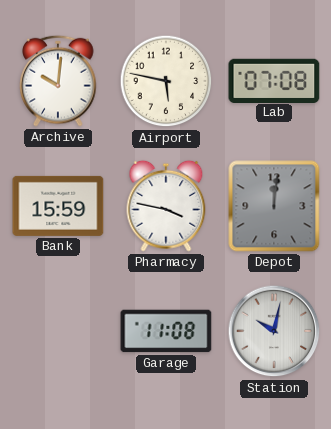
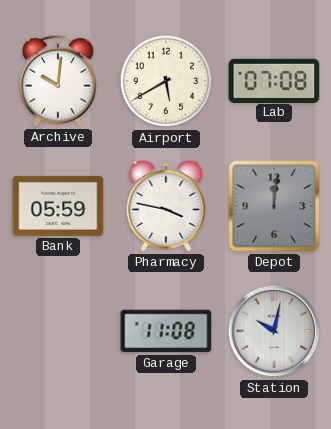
Airport: 5:47 -> 5:40 (166, 81)
Bank: 15:59 -> 05:59 (58, 206)
